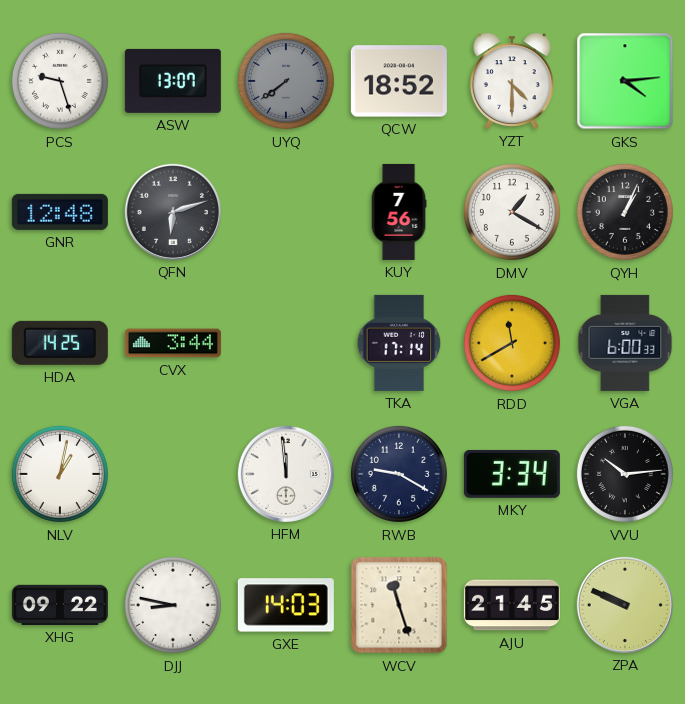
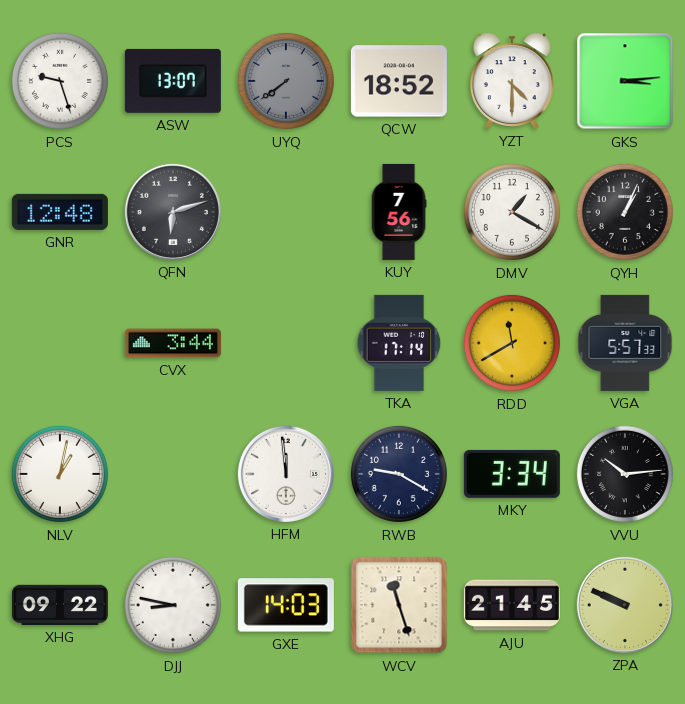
GKS: 4:14 -> 3:14 (625, 81)
HDA: 14:25 -> none (60, 343)
VGA: 6:00 -> 5:57 (625, 343)
